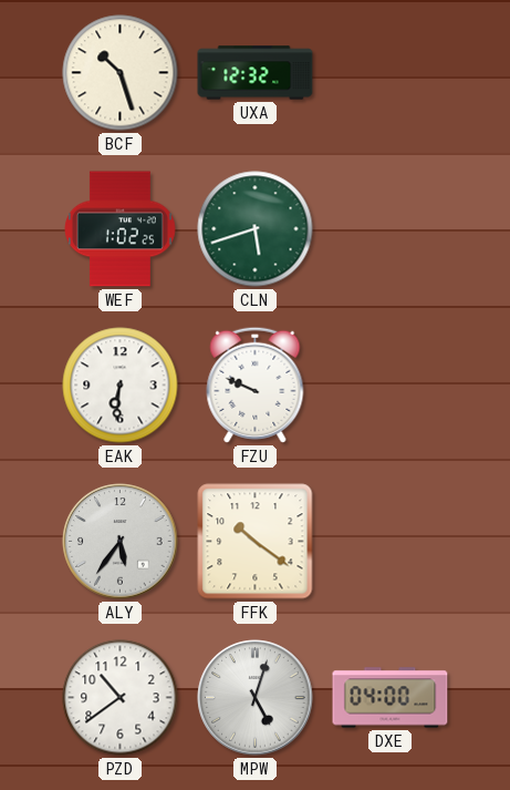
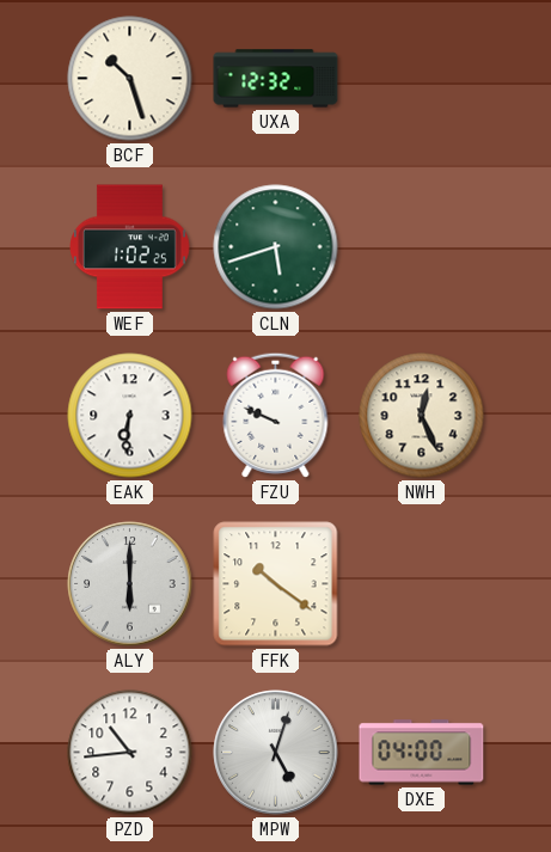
NWH: none -> 12:26 (422, 416)
ALY: 5:36 -> 6:00 (130, 584)
PZD: 10:39 -> 10:44 (130, 753)
